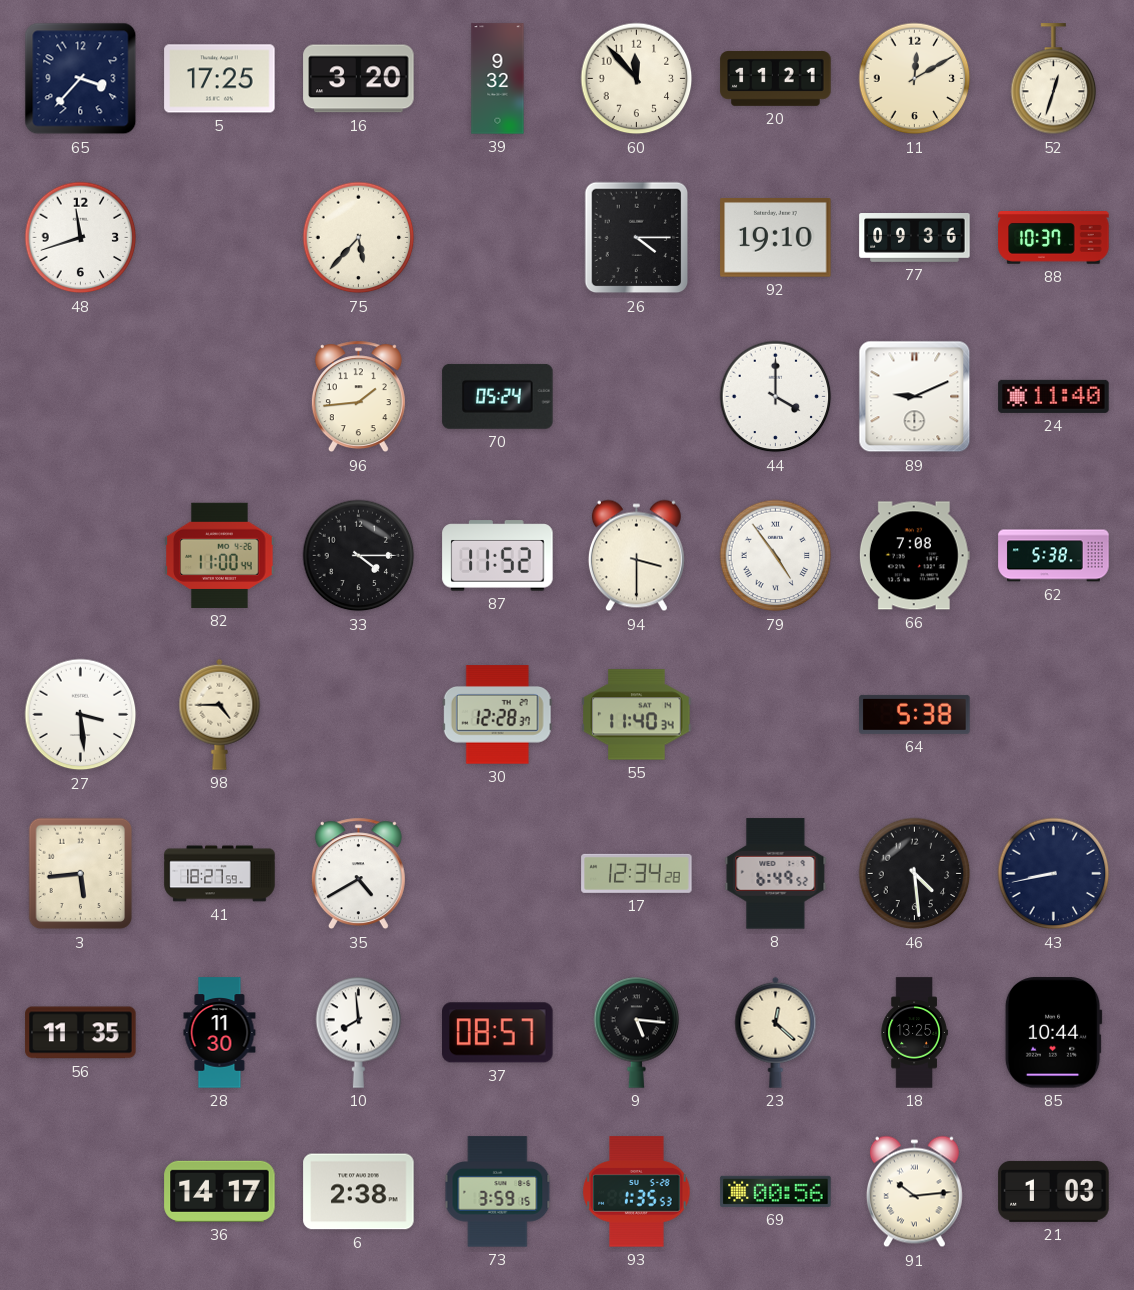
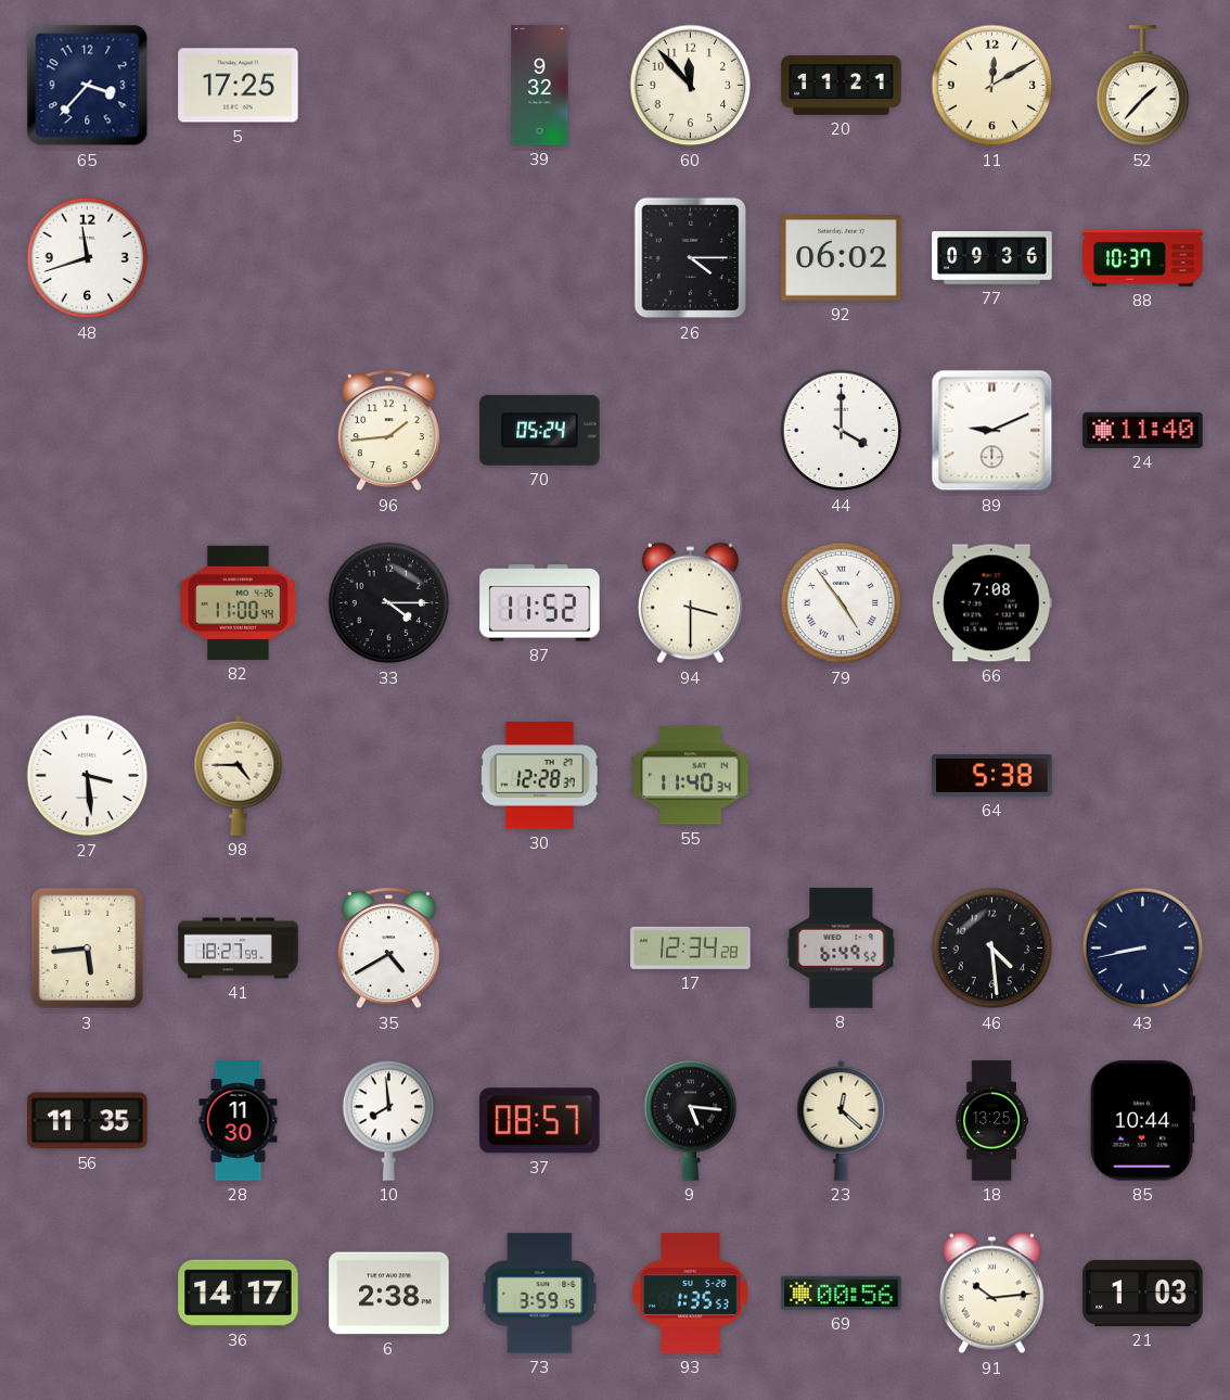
16: 3:20 -> none (359, 79)
52: 12:33 -> 1:37 (1143, 86)
75: 5:37 -> none (359, 238)
92: 19:10 -> 06:02 (842, 258)
62: 5:38 -> none (1054, 556)
